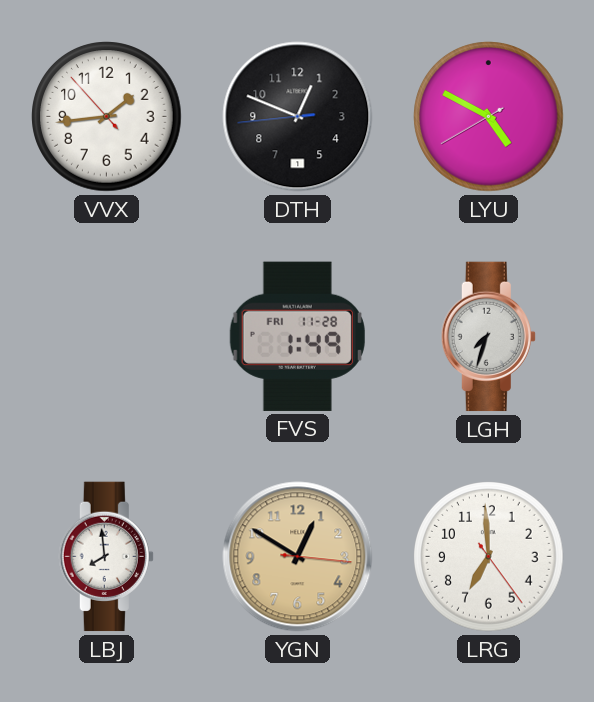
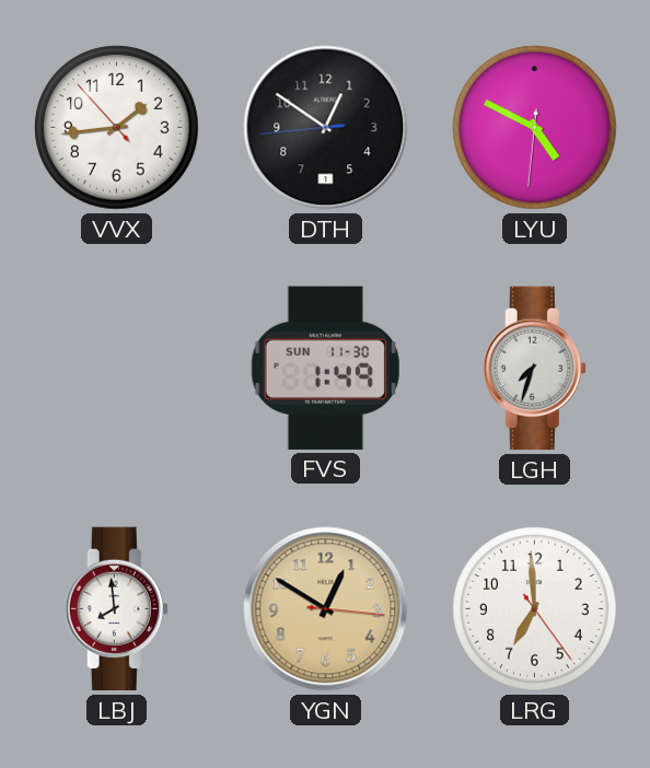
DTH: 12:48 -> 12:50 (326, 128)
LYU: 4:49:40 -> 4:49:31 (535, 128)
FVS date: FRI 11-28 -> SUN 11-30 (325, 368)
